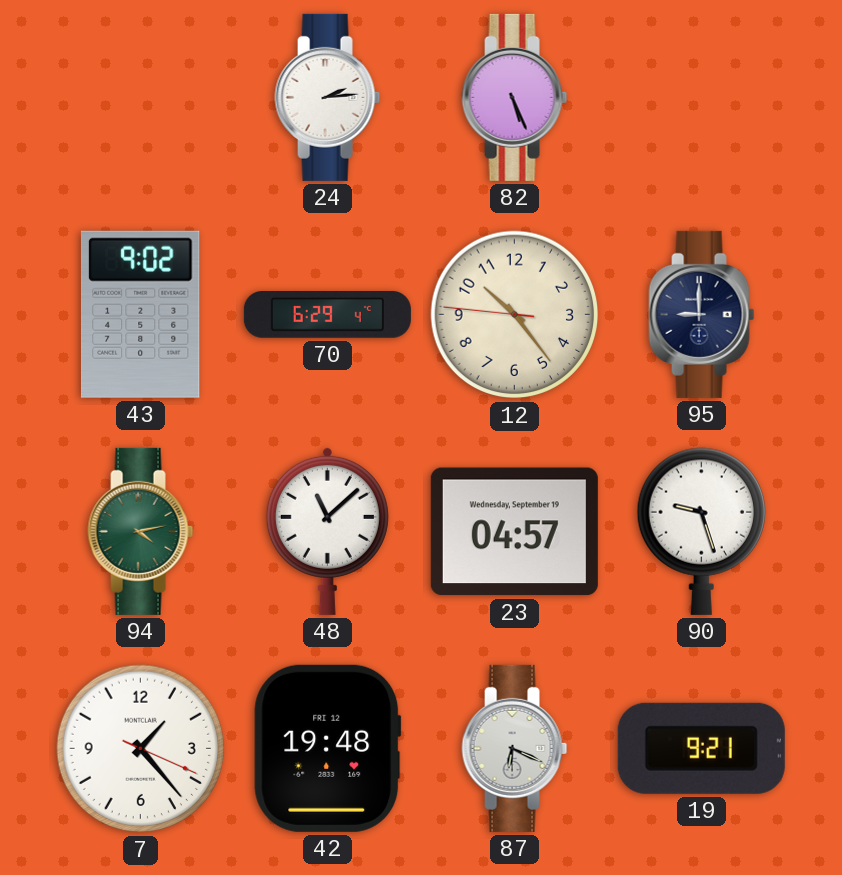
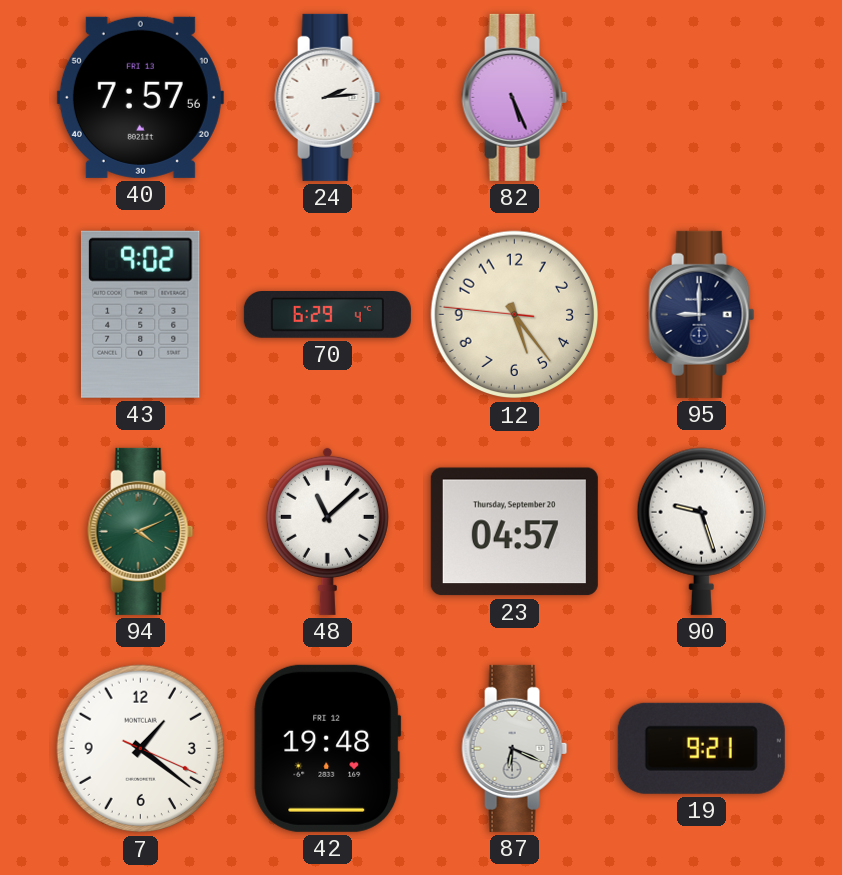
40: none -> 7:57 (140, 97)
12: 10:23 -> 5:23 (515, 315)
94: 4:13 -> 4:11 (141, 531)
23 date: Wednesday, September 19 -> Thursday, September 20 (514, 532)
7: 1:23 -> 1:21 (141, 749)
